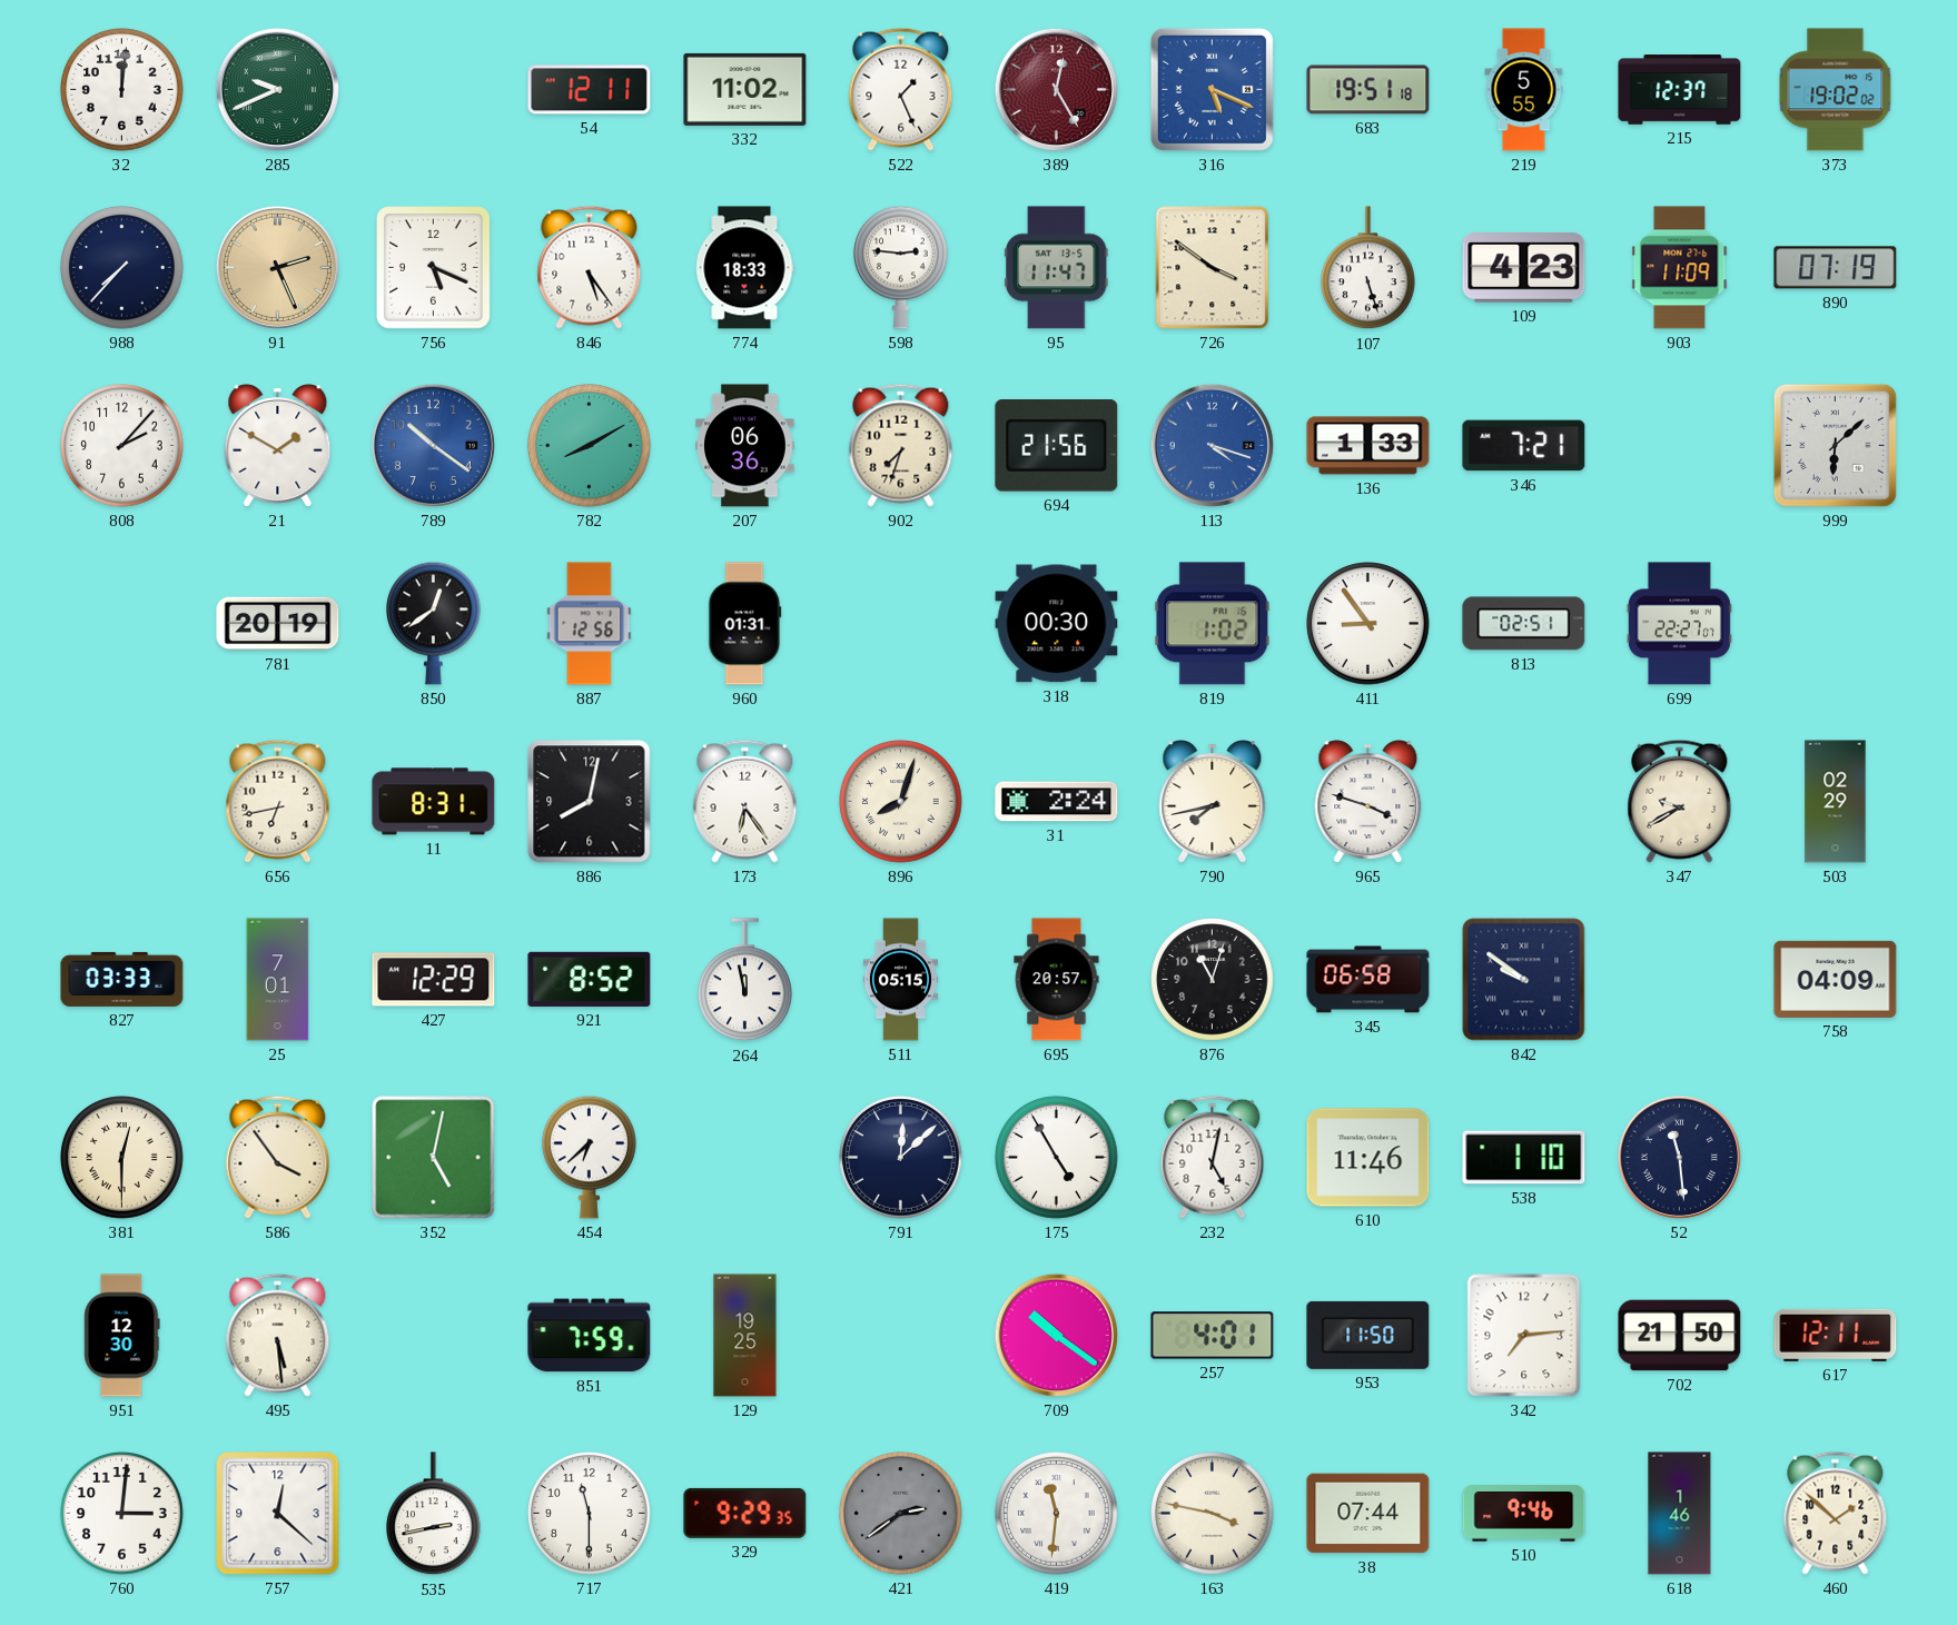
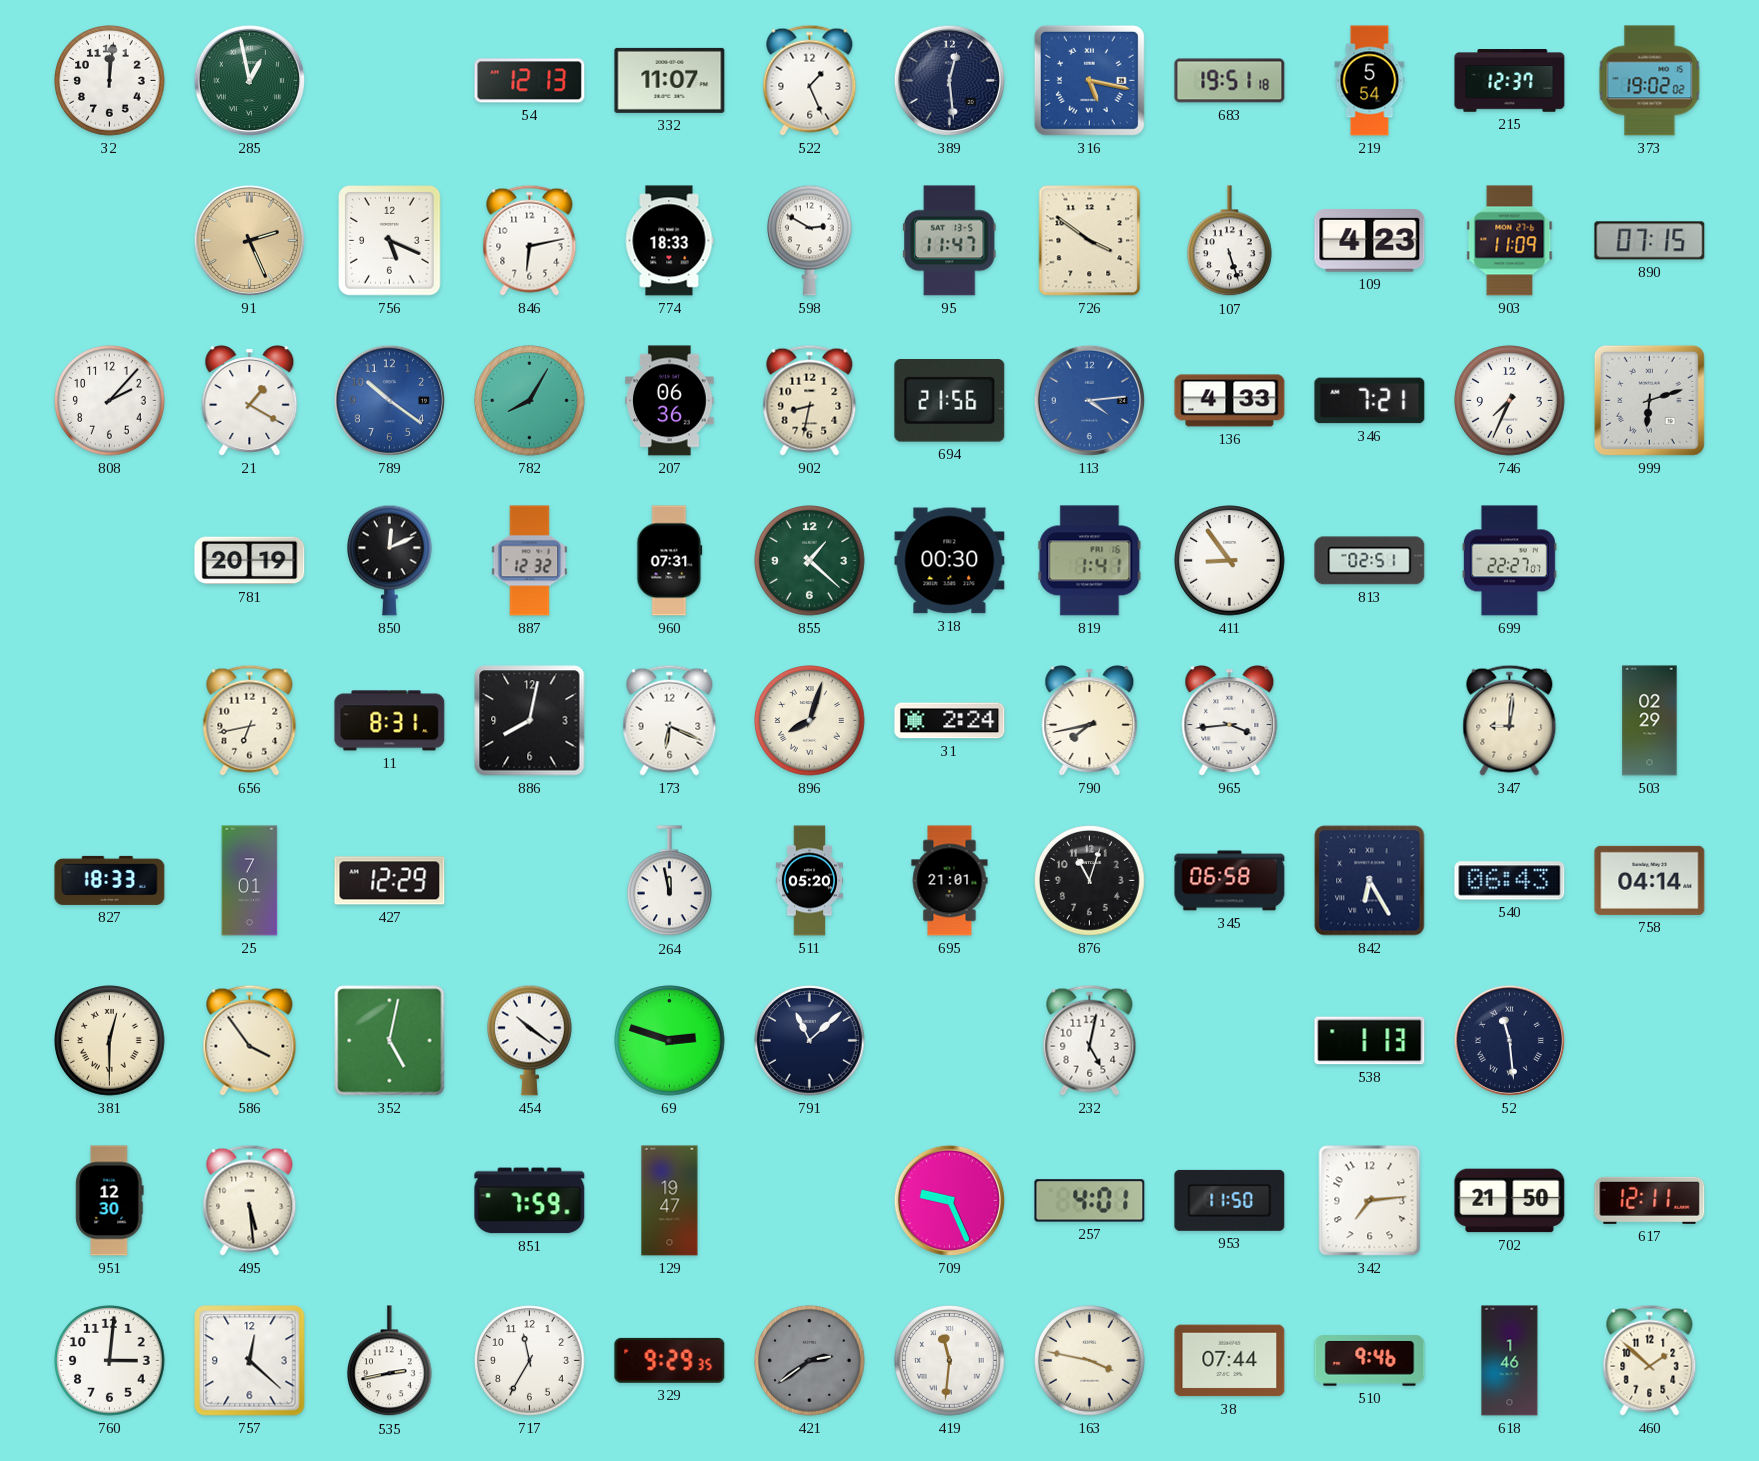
285: 9:41 -> 12:58 (249, 80)
54: 12:11 -> 12:13 (530, 81)
332: 11:02 -> 11:07 (670, 80)
389: 12:25 -> 12:29 (949, 80)
389 dial: burgundy -> navy (949, 80)
316: 5:19 -> 5:17 (1089, 80)
219: 5:55 -> 5:54 (1370, 81)
988: 7:37 -> none (122, 268)
846: 5:24 -> 6:13 (530, 240)
598: 2:46 -> 2:50 (810, 240)
890: 07:19 -> 07:15 (1650, 241)
21: 1:50 -> 1:20 (250, 401)
782: 8:10 -> 8:05 (530, 401)
902: 7:33 -> 8:32 (810, 400)
113: 4:18 -> 4:14 (1089, 400)
136: 1:33 -> 4:33 (1230, 401)
746: none -> 7:34 (1510, 401)
999: 6:08 -> 6:12 (1649, 400)
850: 12:39 -> 12:11 (390, 560)
887: 12:56 -> 12:32 (530, 561)
960: 01:31 -> 07:31 (670, 561)
855: none -> 1:22 (810, 561)
819: 1:02 -> 1:41 (1090, 561)
173: 6:24 -> 6:19 (670, 720)
965: 3:48 -> 3:44 (1230, 721)
347: 9:40 -> 9:01 (1510, 720)
827: 03:33 -> 18:33 (110, 880)
921: 8:52 -> none (590, 979)
511: 05:15 -> 05:20 (809, 881)
695: 20:57 -> 21:01 (950, 881)
842: 9:51 -> 6:25 (1370, 881)
540: none -> 06:43 (1510, 881)
758: 04:09 -> 04:14 (1650, 880)
454: 6:38 -> 10:21 (530, 1040)
69: none -> 2:48 (670, 1041)
791: 12:08 -> 11:08 (810, 1041)
175: 4:55 -> none (1057, 1158)
610: 11:46 -> none (1368, 1158)
538: 1:10 -> 1:13 (1370, 1041)
129: 19:25 -> 19:47 (670, 1201)
709: 10:21 -> 9:26 (949, 1200)
717: 11:30 -> 11:35 (530, 1361)
